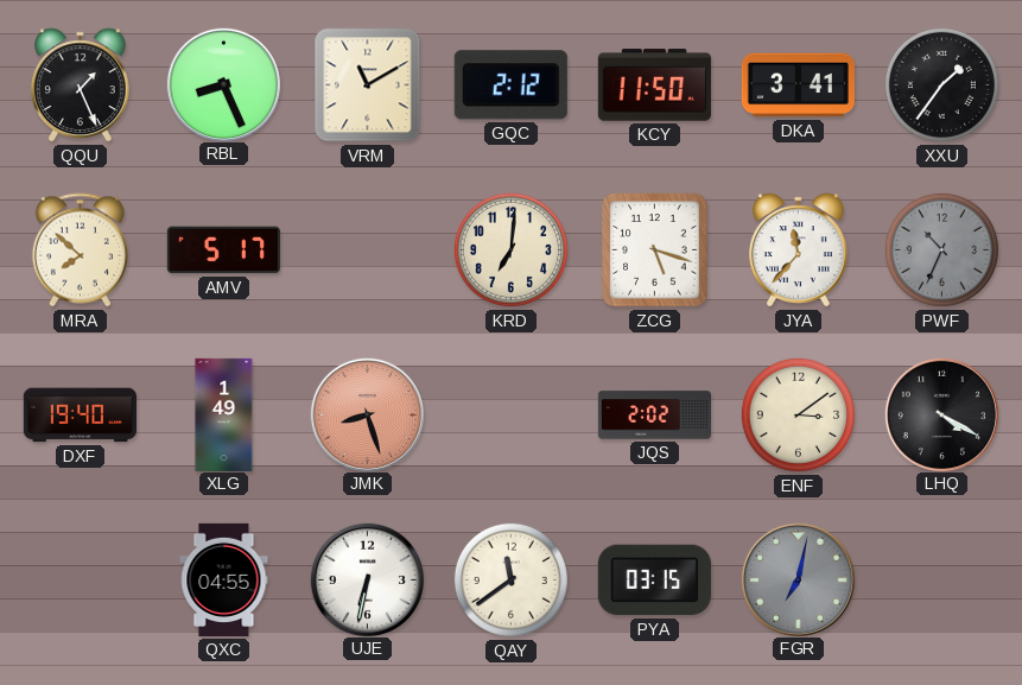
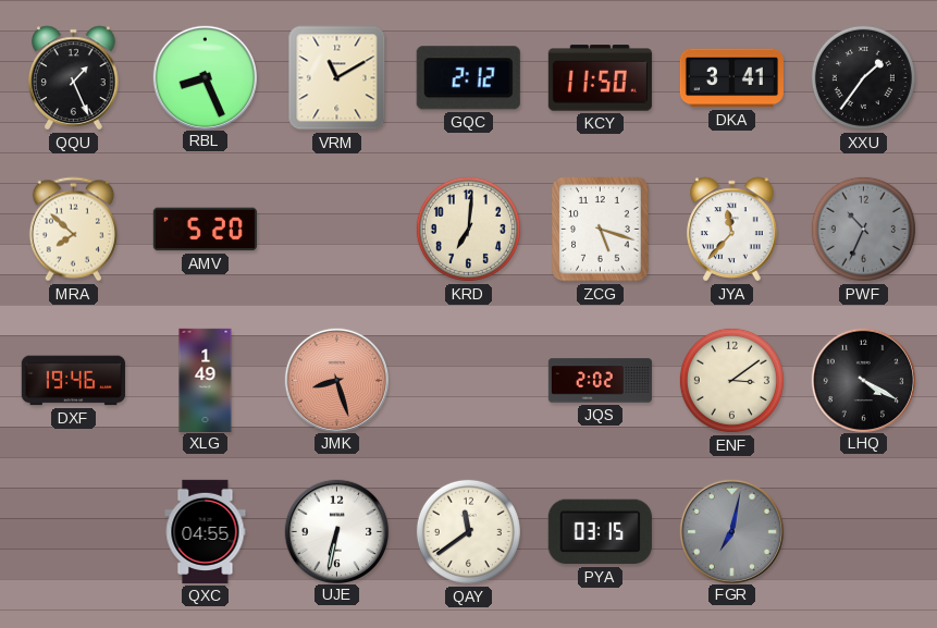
AMV: 5:17 -> 5:20 (205, 230)
DXF: 19:40 -> 19:46 (73, 381)
